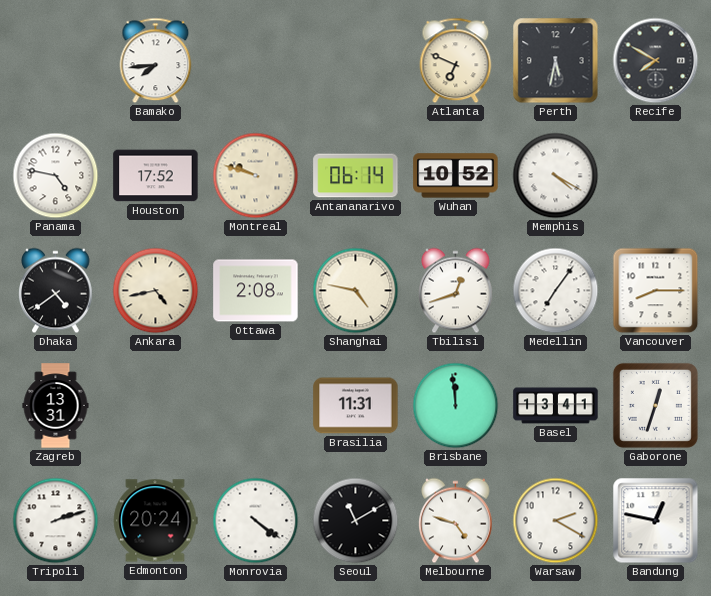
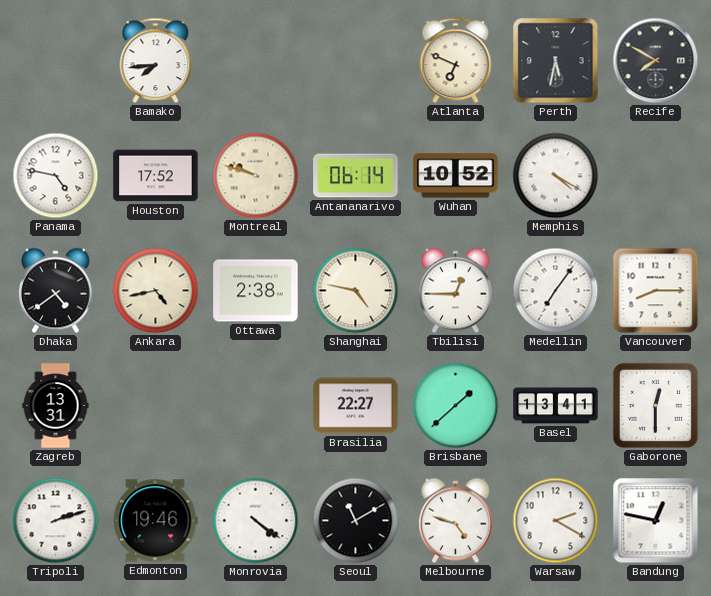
Ottawa: 2:08 -> 2:38 (256, 291)
Tbilisi: 12:42 -> 12:45 (456, 291)
Brasilia: 11:31 -> 22:27 (356, 406)
Brisbane: 11:59 -> 1:38 (456, 406)
Gaborone: 12:33 -> 12:30 (655, 405)
Edmonton: 20:24 -> 19:46 (155, 521)
